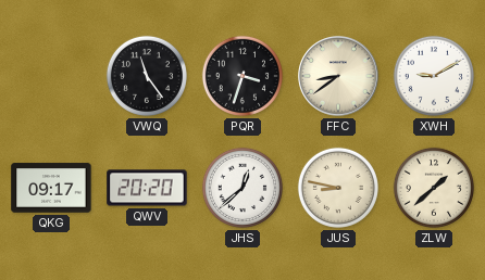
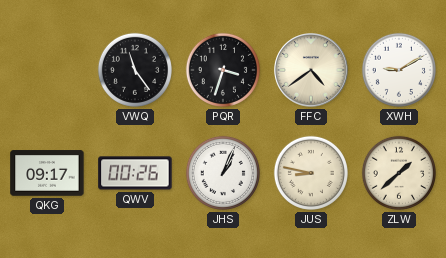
FFC: 8:39 -> 4:39 (311, 70)
QWV: 20:20 -> 00:26 (135, 173)
JHS: 12:38 -> 1:04 (223, 173)
